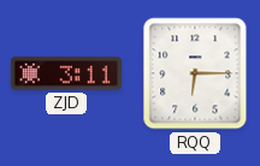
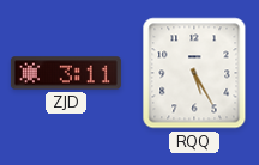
RQQ: 6:15 -> 5:25 (194, 73)
